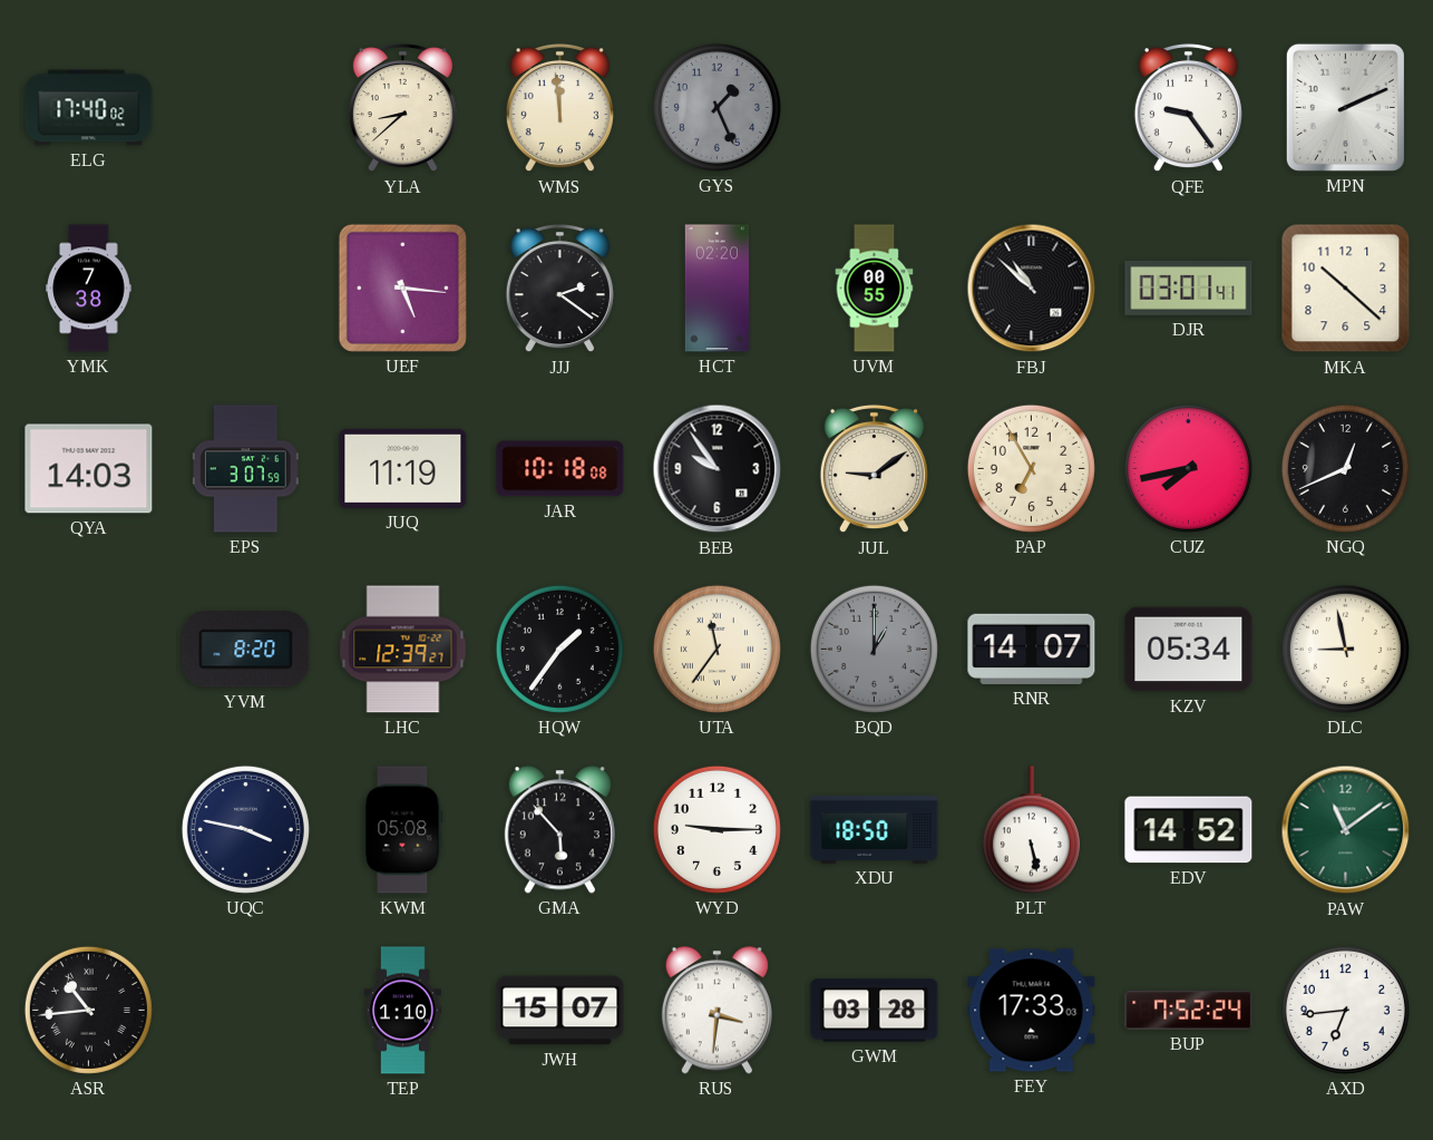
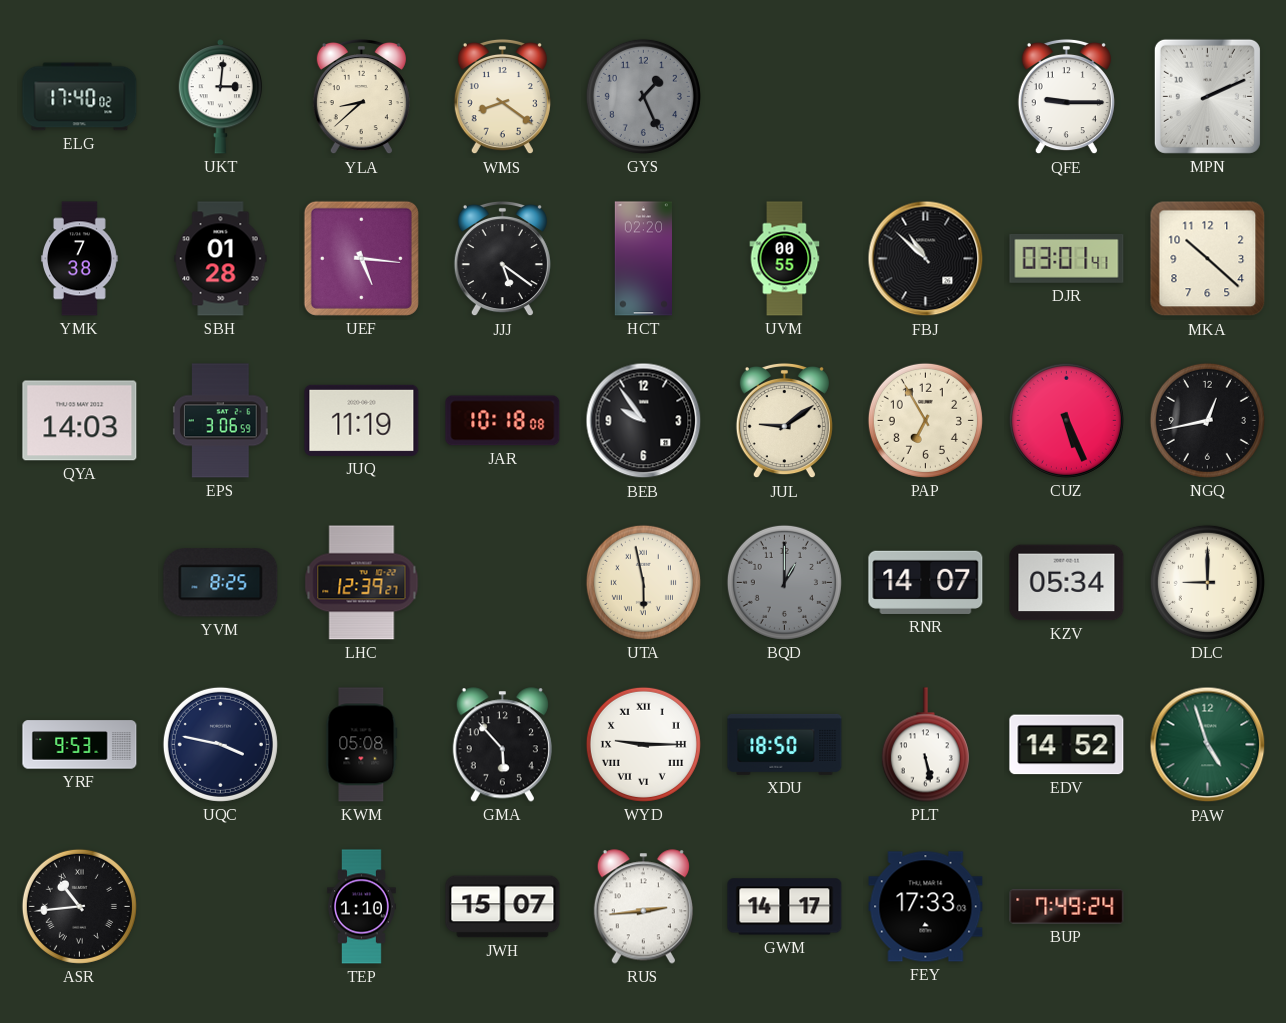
UKT: none -> 3:01 (220, 97)
WMS: 11:59 -> 8:21 (502, 97)
QFE: 9:24 -> 9:15 (1066, 97)
SBH: none -> 01:28 (221, 259)
JJJ: 2:21 -> 5:21 (502, 259)
EPS: 3:07 -> 3:06 (220, 421)
CUZ: 7:43 -> 5:26 (1066, 420)
NGQ: 12:41 -> 12:43 (1207, 420)
YVM: 8:20 -> 8:25 (221, 583)
HQW: 1:36 -> none (559, 649)
UTA: 11:36 -> 5:58 (643, 582)
DLC: 8:58 -> 9:00 (1207, 582)
YRF: none -> 9:53 (80, 745)
WYD numerals: Arabic -> Roman (643, 744)
PAW: 11:09 -> 4:57 (1208, 745)
RUS: 3:31 -> 2:44 (643, 907)
GWM: 03:28 -> 14:17 (785, 907)
BUP: 7:52 -> 7:49 (1067, 907)
AXD: 6:44 -> none (1345, 1010)
